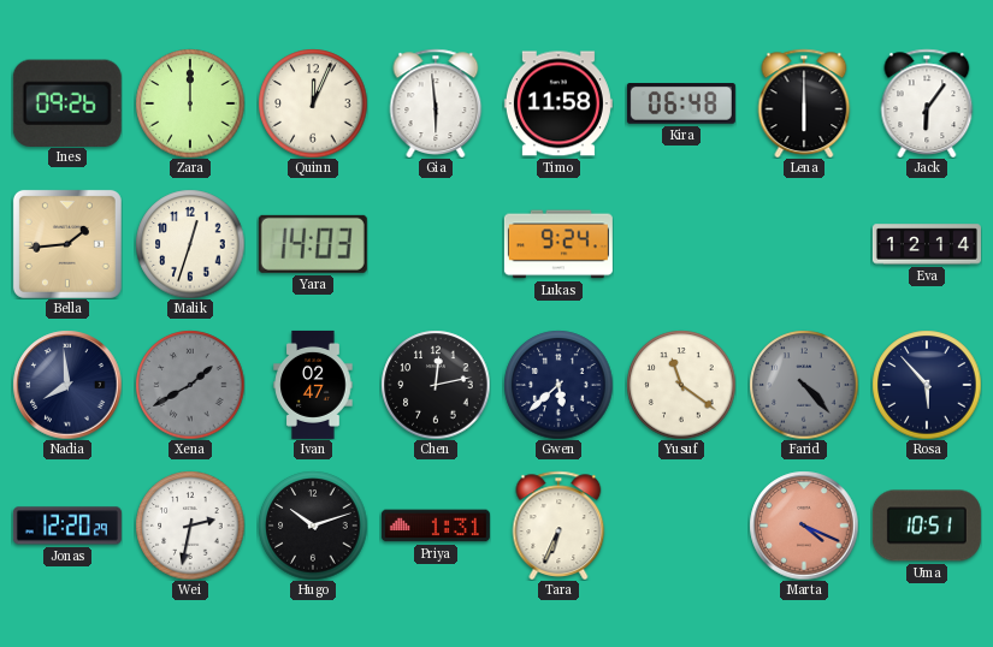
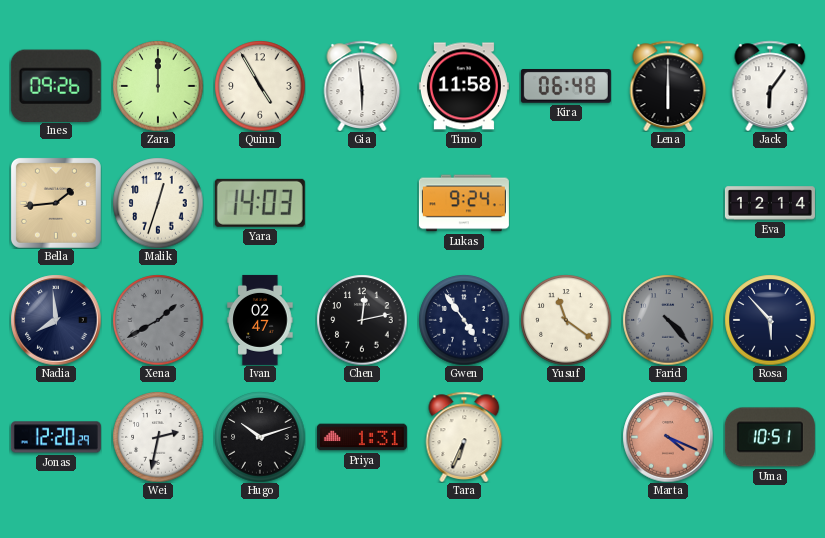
Quinn: 12:04 -> 4:55 (260, 86)
Gwen: 5:38 -> 4:54 (464, 320)
